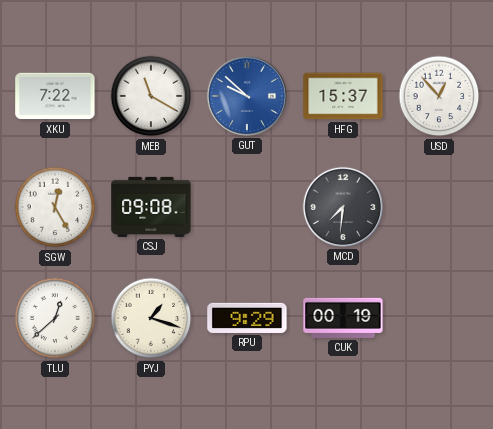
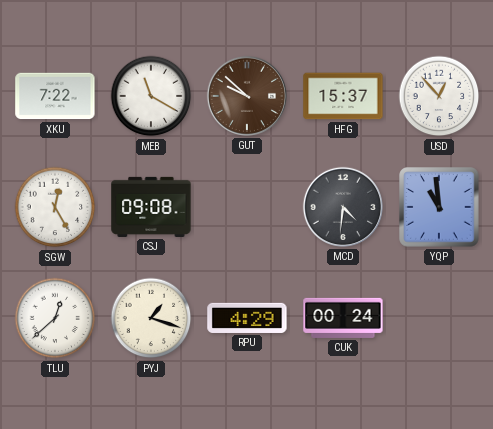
GUT dial: blue -> brown (247, 96)
MCD: 7:31 -> 4:31 (343, 207)
YQP: none -> 10:59 (439, 207)
RPU: 9:29 -> 4:29 (247, 318)
CUK: 00:19 -> 00:24 (343, 318)
